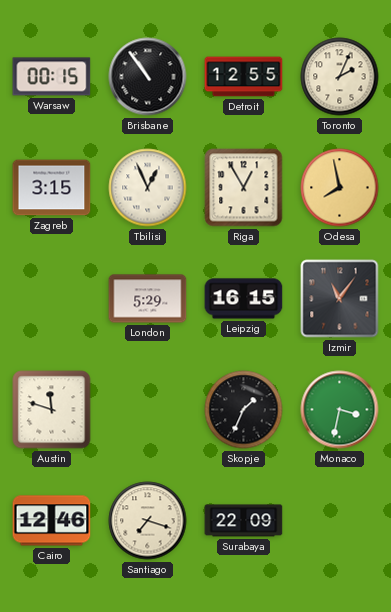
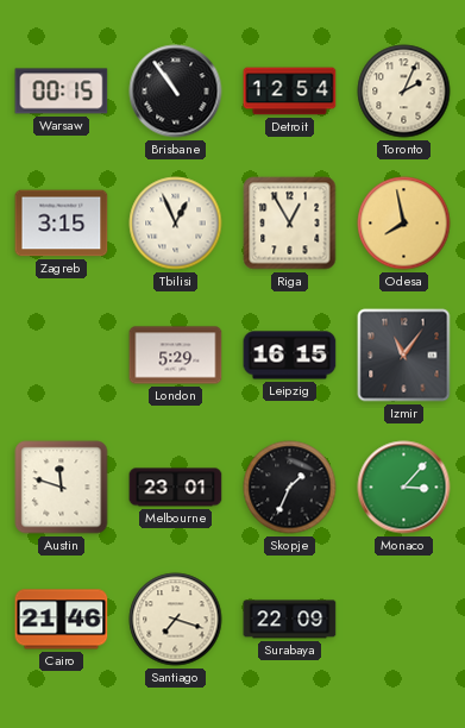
Detroit: 12:55 -> 12:54 (290, 92)
Melbourne: none -> 23:01 (176, 488)
Monaco: 3:32 -> 3:07 (404, 488)
Cairo: 12:46 -> 21:46 (62, 620)
